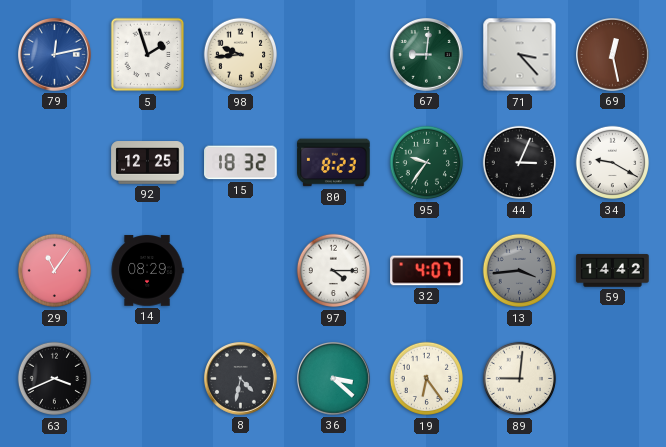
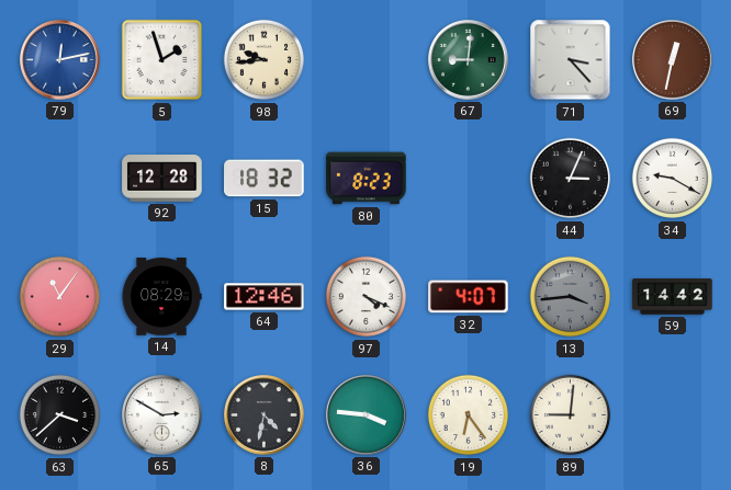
69: 12:28 -> 12:32 (673, 60)
92: 12:25 -> 12:28 (162, 179)
95: 9:36 -> none (427, 163)
64: none -> 12:46 (265, 297)
97: 4:15 -> 4:19 (367, 297)
63: 3:41 -> 3:38 (60, 415)
65: none -> 2:50 (162, 415)
36: 3:22 -> 3:46 (367, 415)
